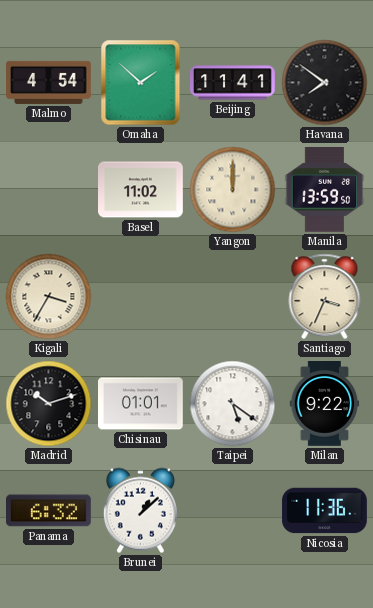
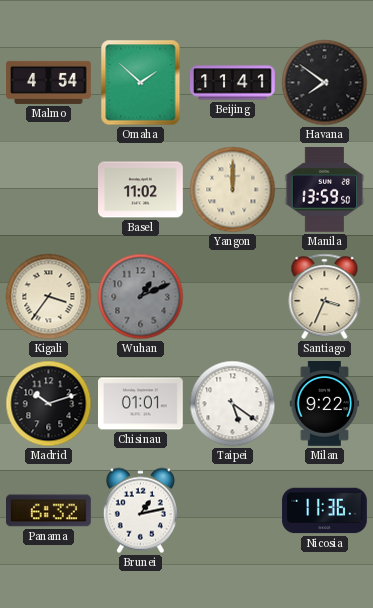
Kigali: 3:35 -> 3:36 (49, 297)
Wuhan: none -> 1:11 (141, 297)
Brunei: 1:08 -> 1:13 (140, 511)
